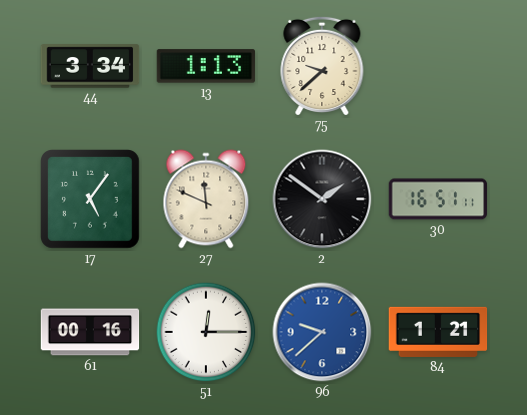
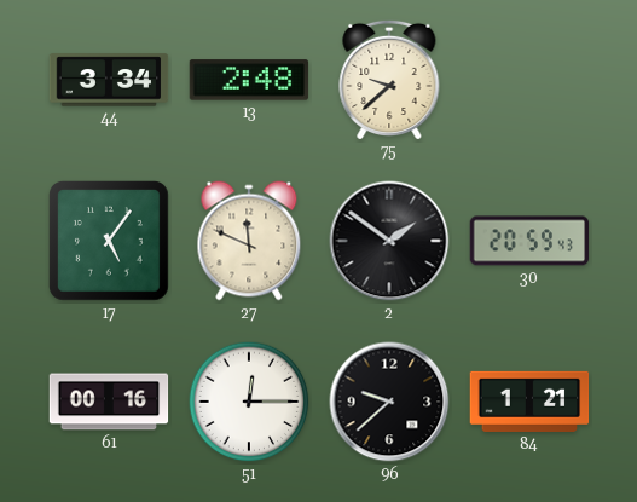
13: 1:13 -> 2:48 (249, 80)
30: 16:51 -> 20:59 (529, 241)
96 dial: blue -> black (389, 402)
